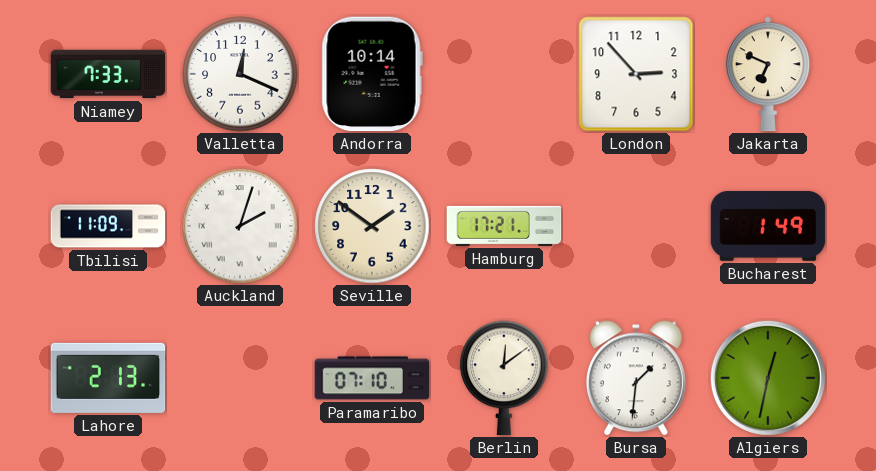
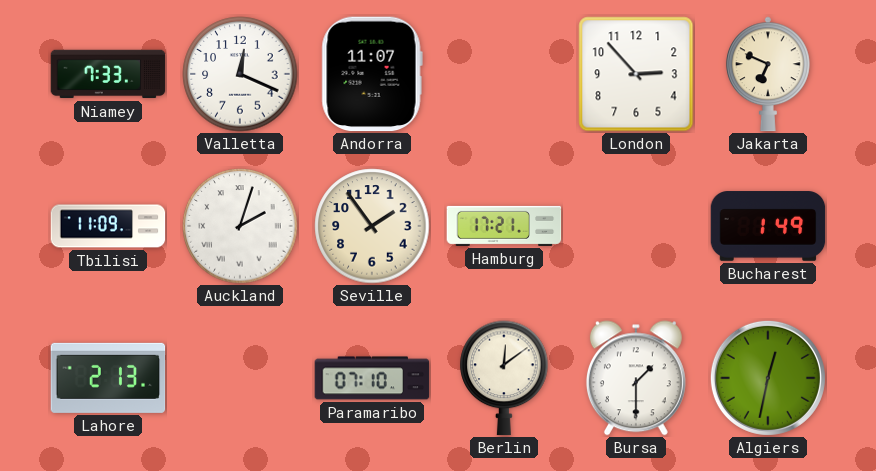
Andorra: 10:14 -> 11:07 (372, 74)
Seville: 1:51 -> 1:54 (372, 226)
Bursa: 1:31 -> 1:30 (636, 378)
